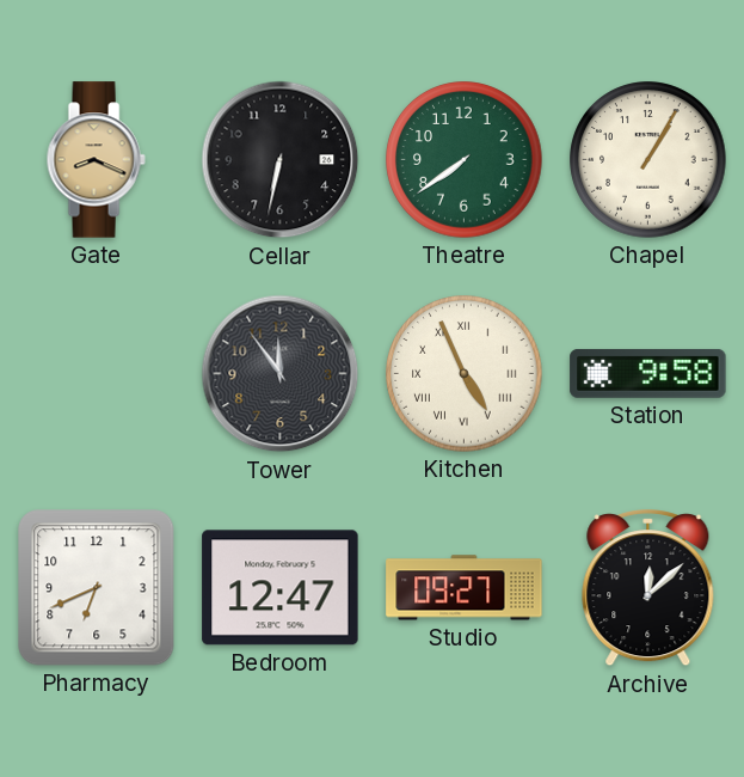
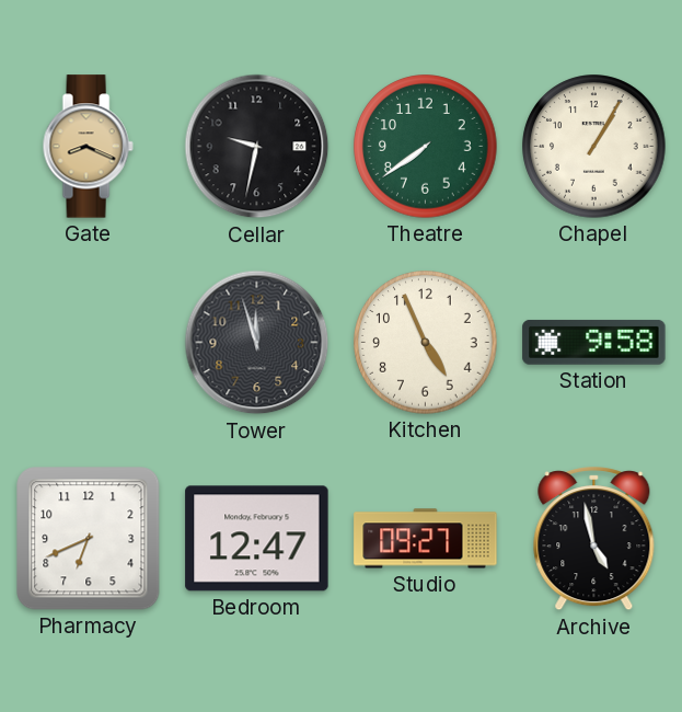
Cellar: 6:32 -> 9:32 (257, 147)
Tower: 11:54 -> 11:57 (257, 343)
Kitchen numerals: Roman -> Arabic (426, 343)
Archive: 12:08 -> 4:58 (594, 540)
